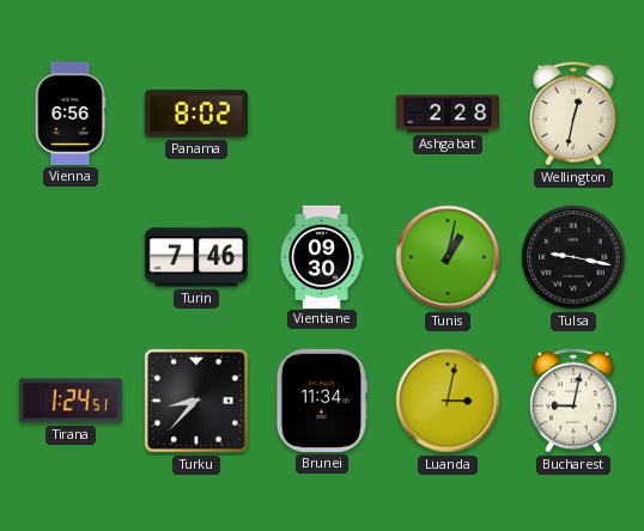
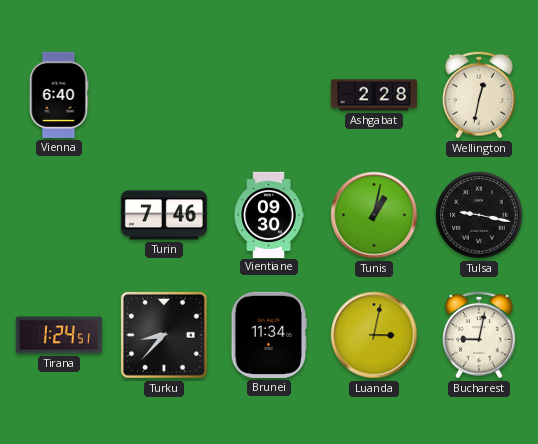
Vienna: 6:56 -> 6:40 (59, 95)
Panama: 8:02 -> none (196, 114)
